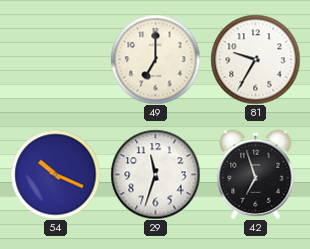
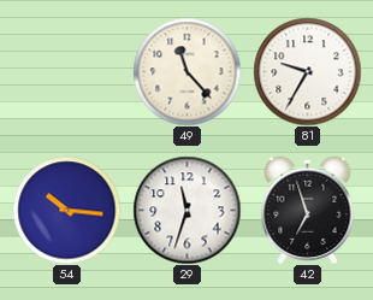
49: 7:00 -> 11:23 (186, 71)
54: 10:19 -> 10:16 (66, 210)
